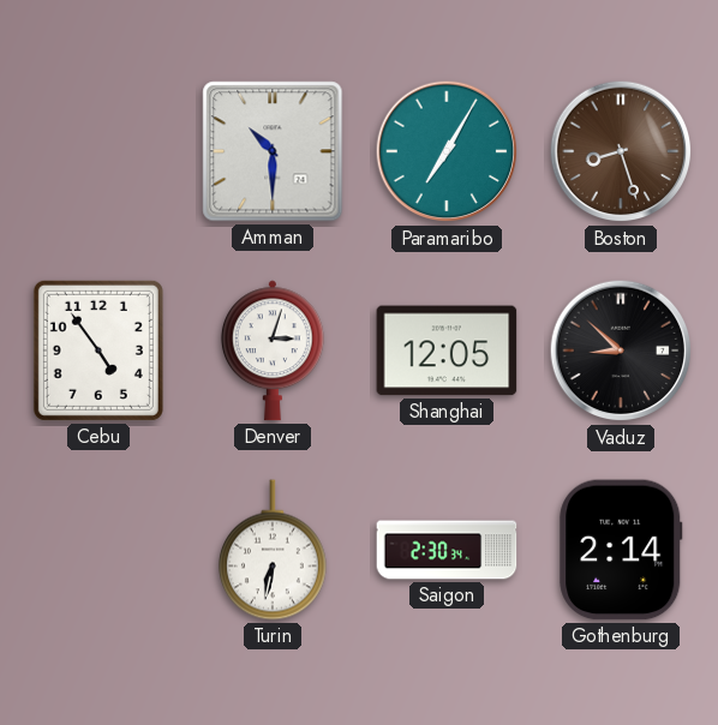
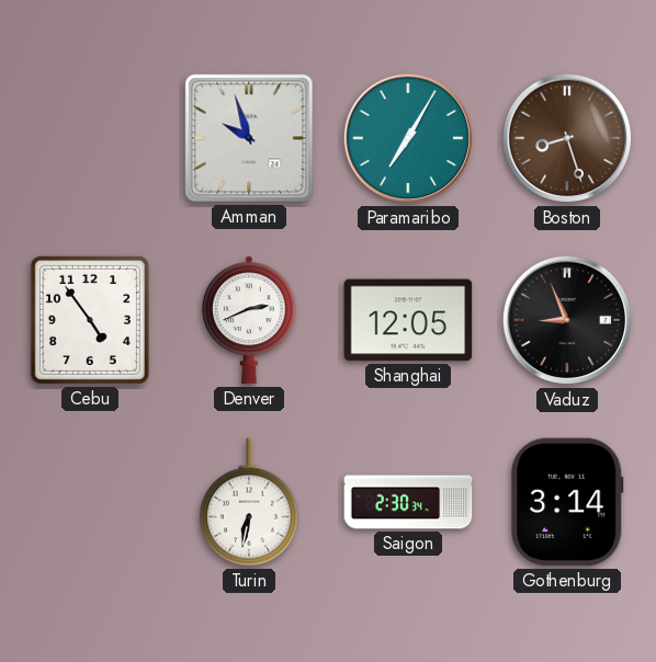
Amman: 10:30 -> 9:57 (249, 138)
Denver: 3:03 -> 2:41 (249, 320)
Vaduz: 8:52 -> 8:56 (567, 320)
Gothenburg: 2:14 -> 3:14 (567, 502)
